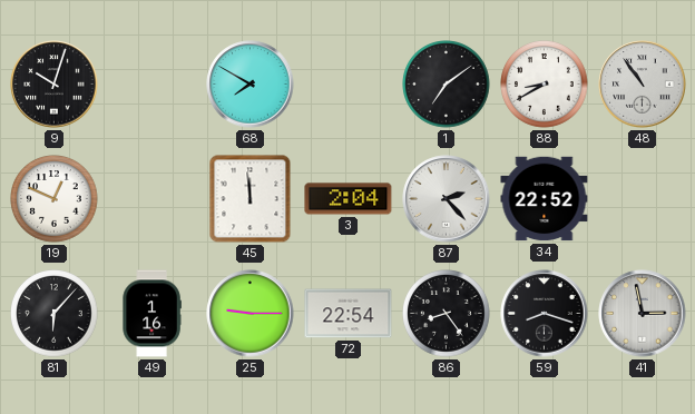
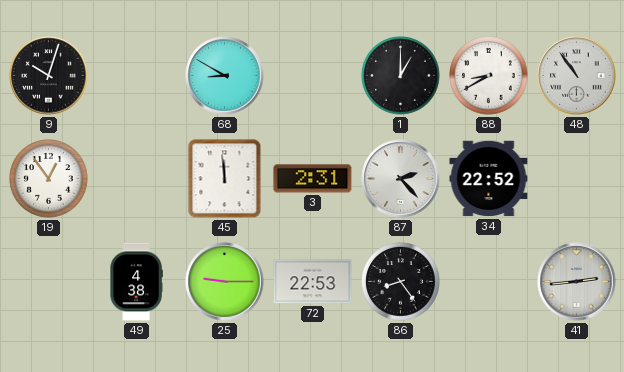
68: 7:50 -> 8:50 (225, 76)
1: 7:09 -> 1:00 (401, 76)
19: 12:49 -> 12:54 (49, 179)
3: 2:04 -> 2:31 (313, 179)
81: 6:07 -> none (55, 314)
49: 1:16 -> 4:38 (136, 282)
72: 22:54 -> 22:53 (313, 282)
59: 8:18 -> none (545, 314)
41: 2:58 -> 2:44 (577, 282)
